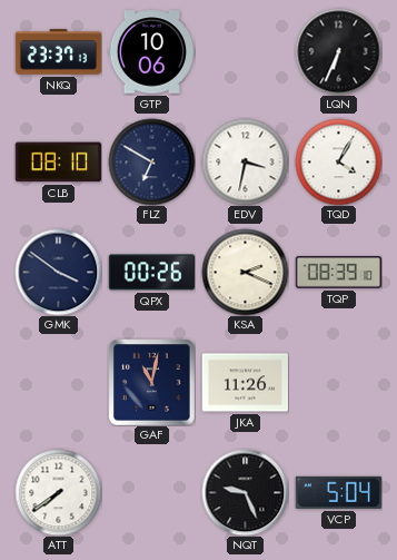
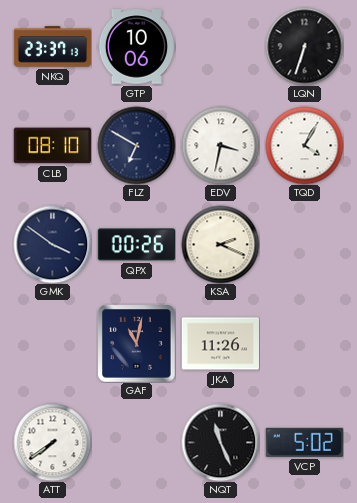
LQN: 6:34 -> 6:33 (304, 46)
TQP: 08:39 -> none (338, 273)
NQT: 9:26 -> 11:26 (220, 442)
VCP: 5:04 -> 5:02 (304, 442)
